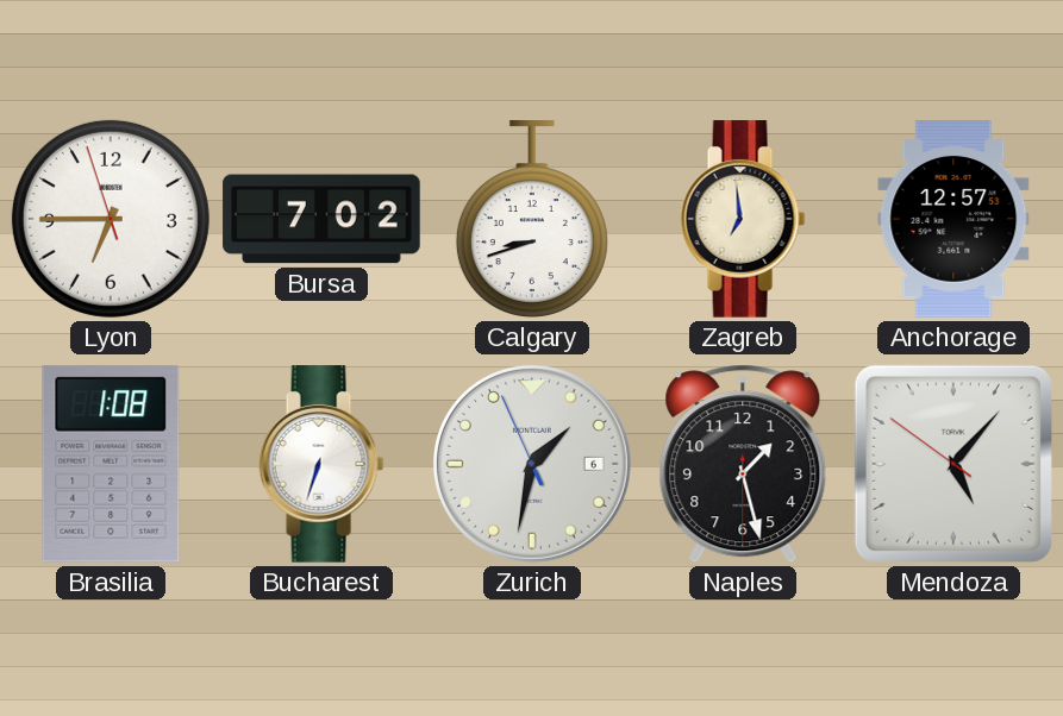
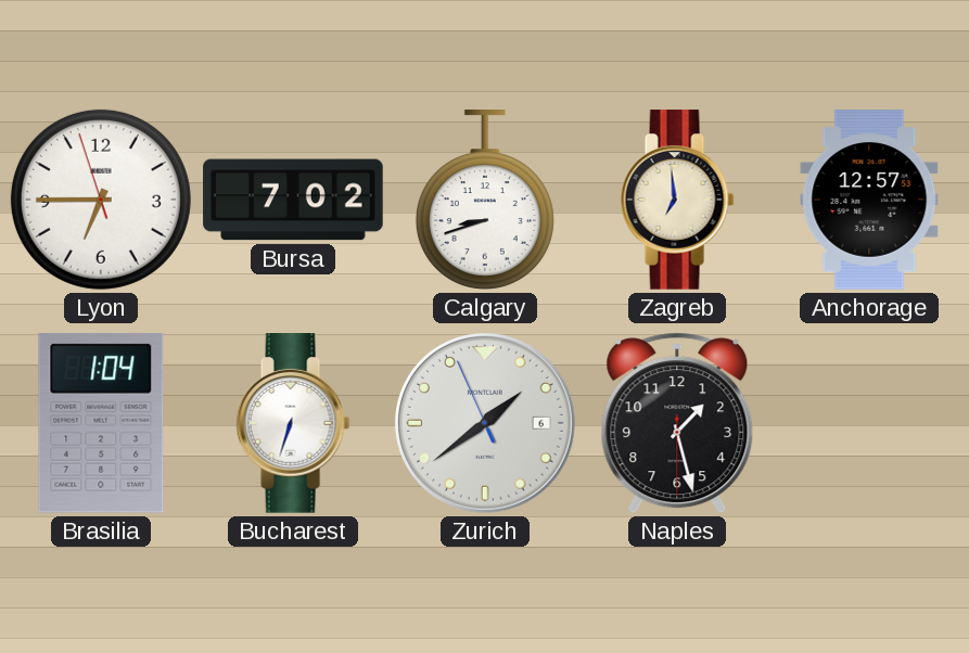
Brasilia: 1:08 -> 1:04 (101, 423)
Zurich: 1:31 -> 1:38 (485, 423)
Mendoza: 5:06 -> none (953, 464)
